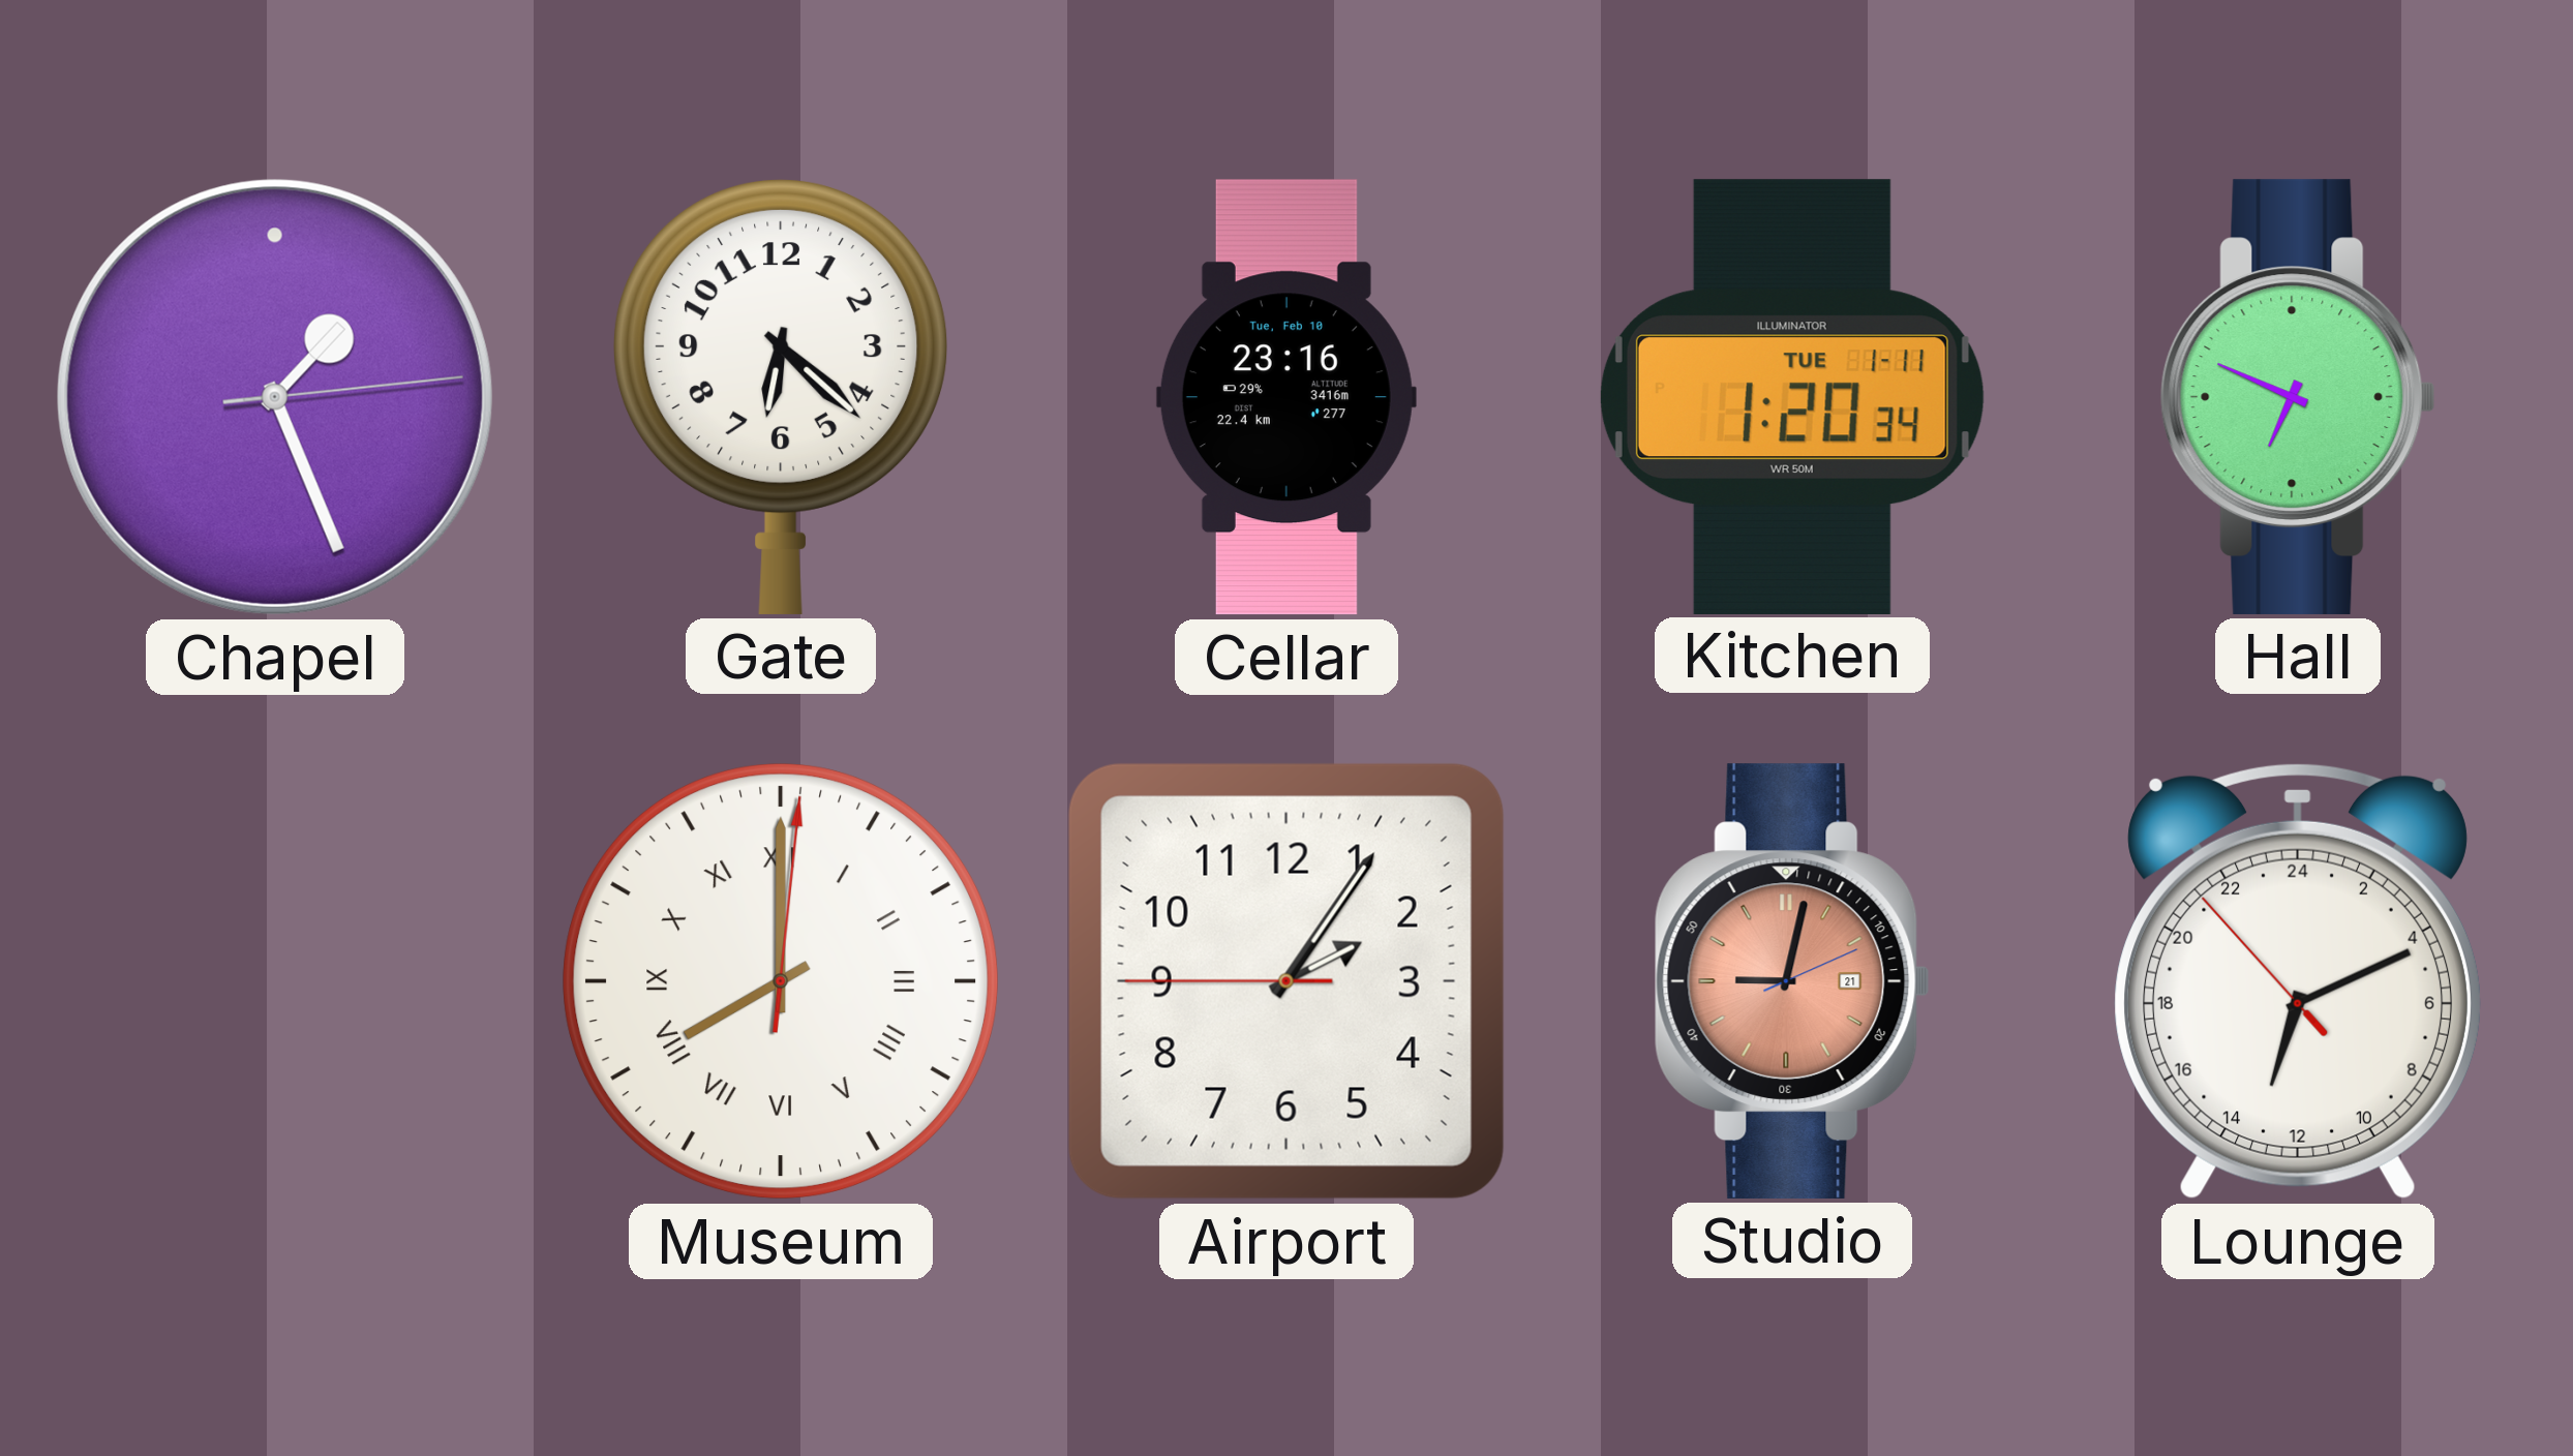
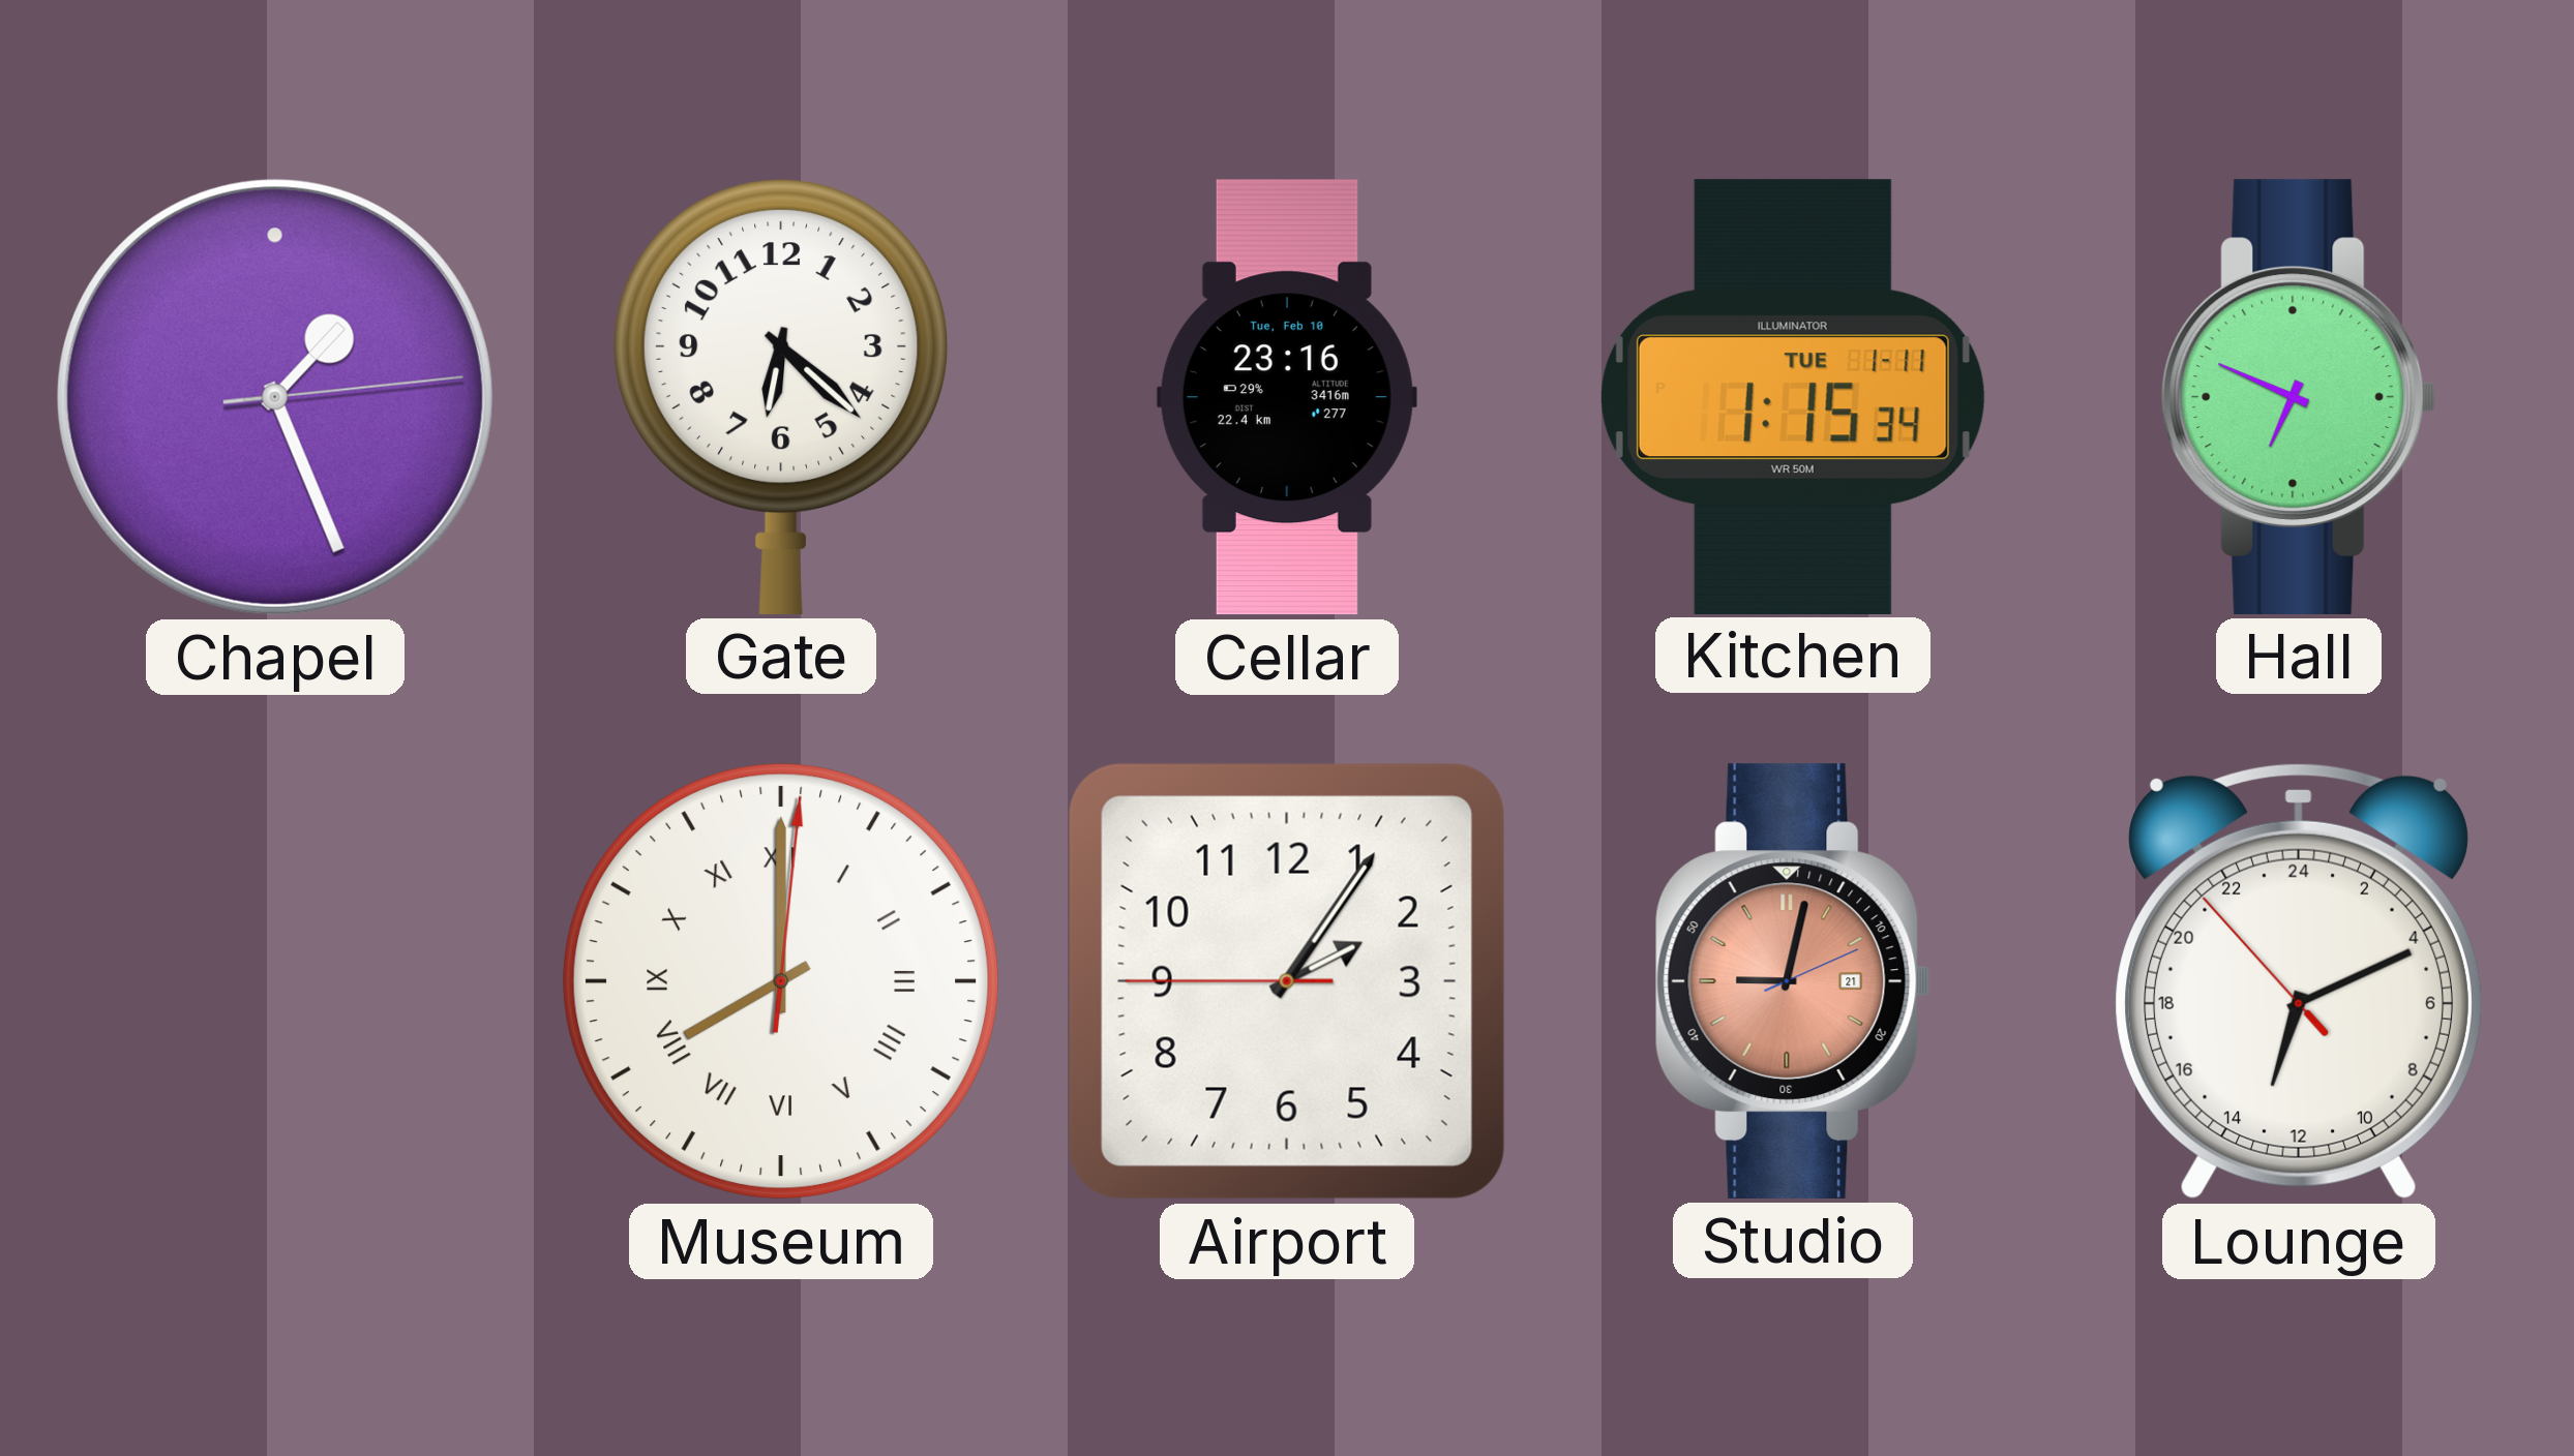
Kitchen: 1:20 -> 1:15 (1793, 396)
